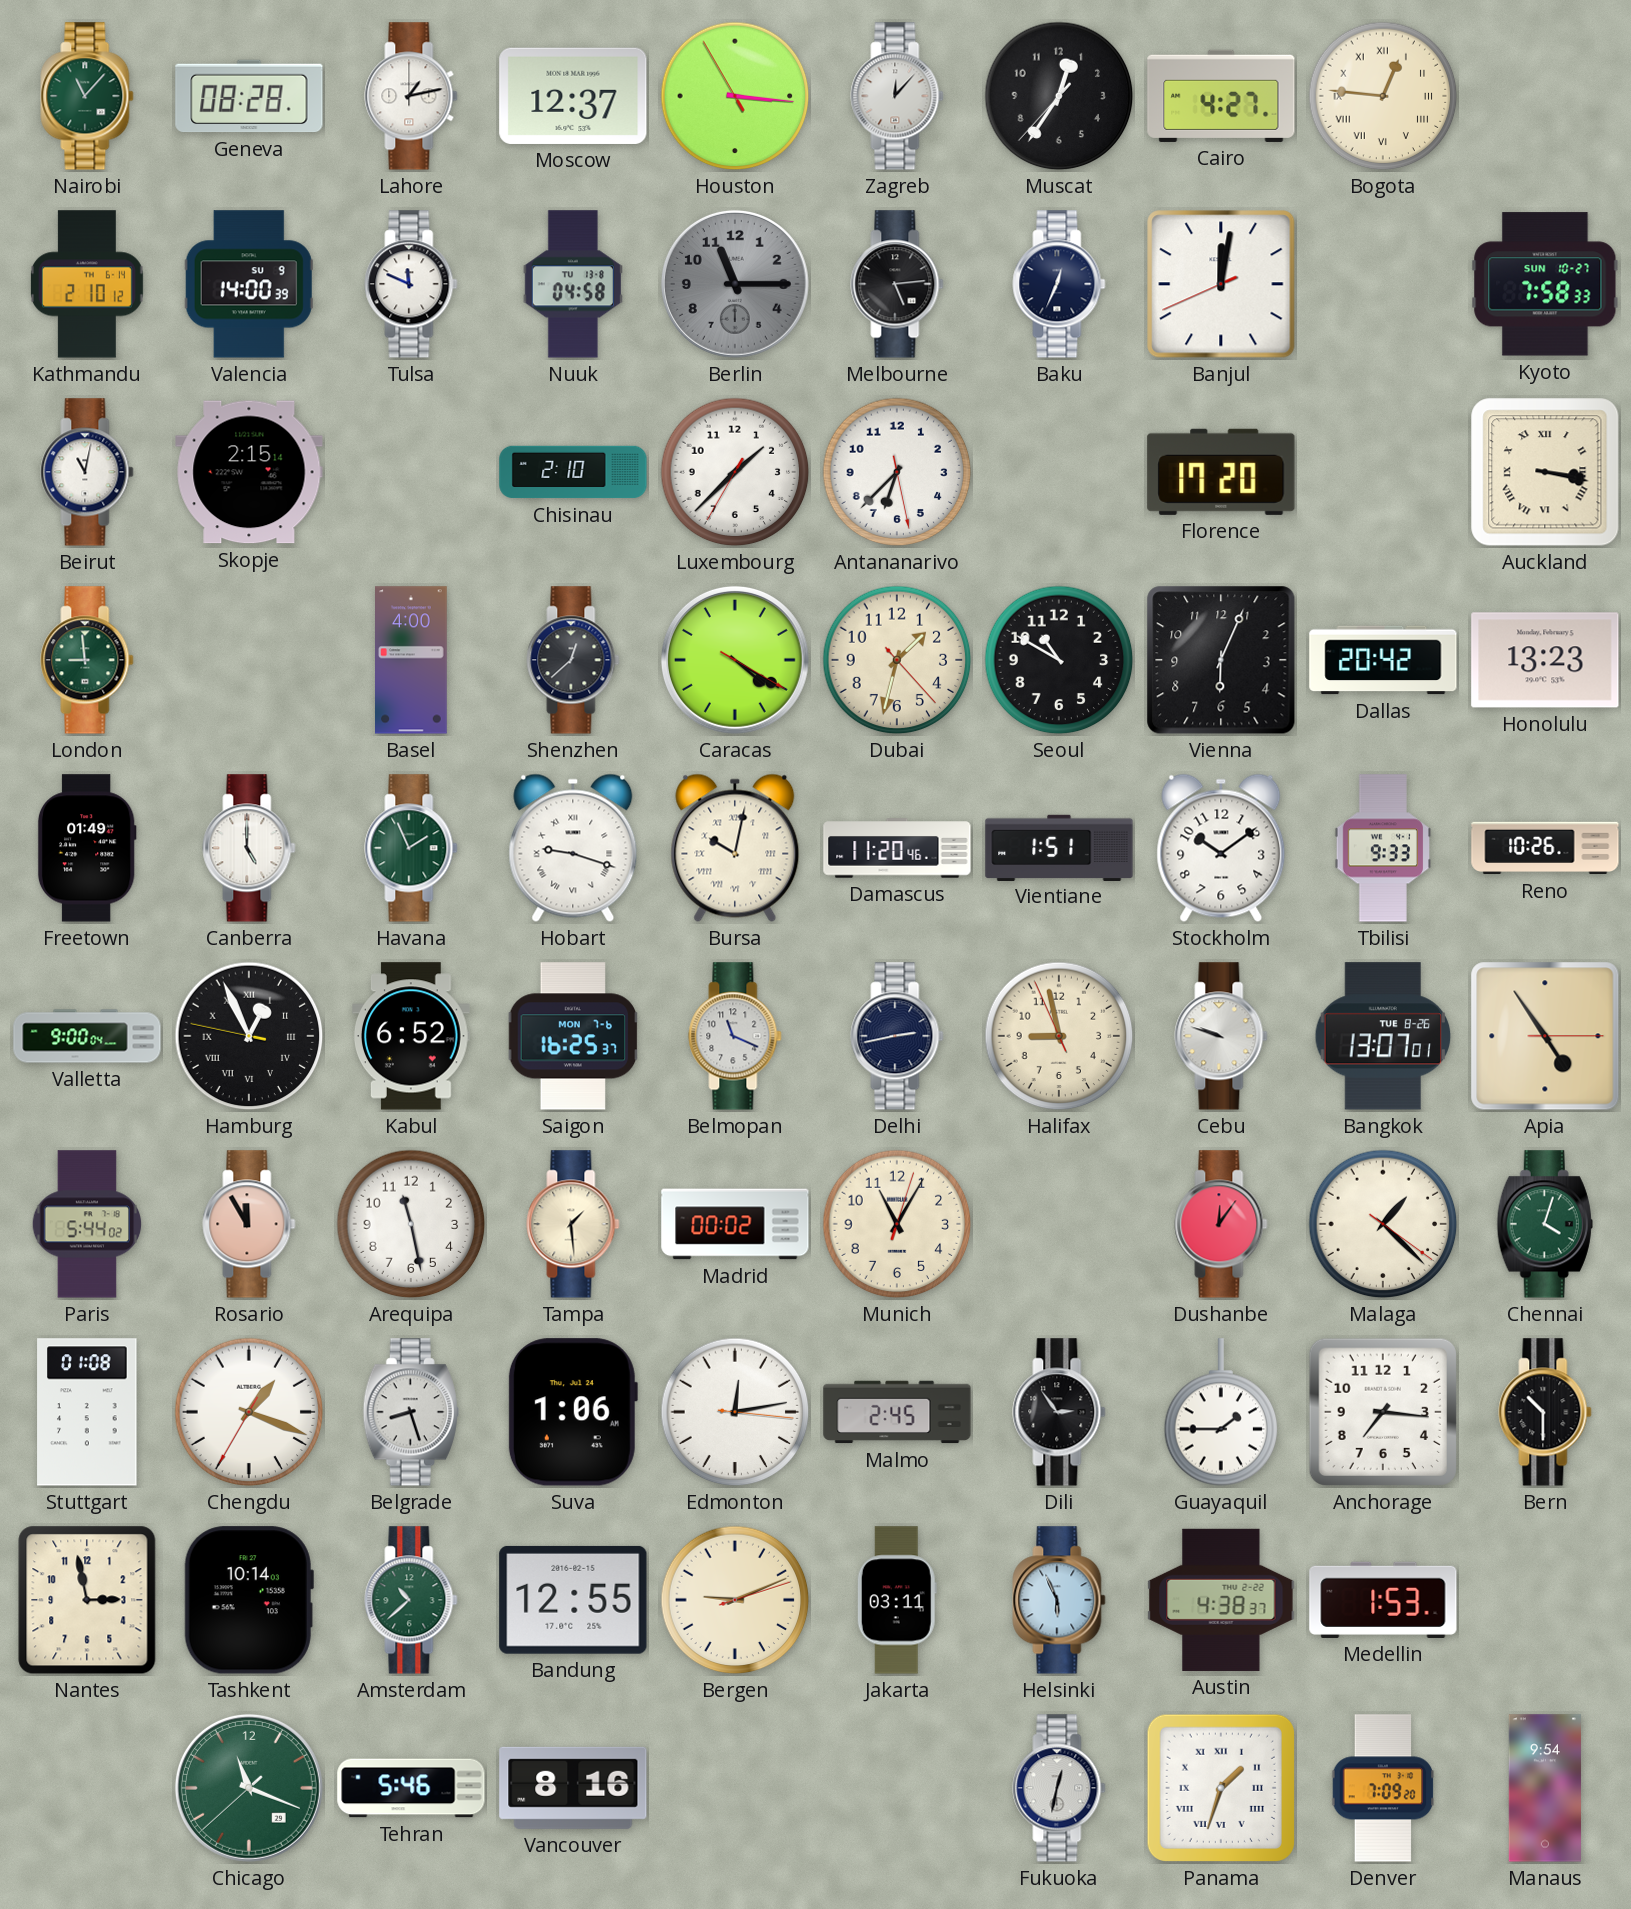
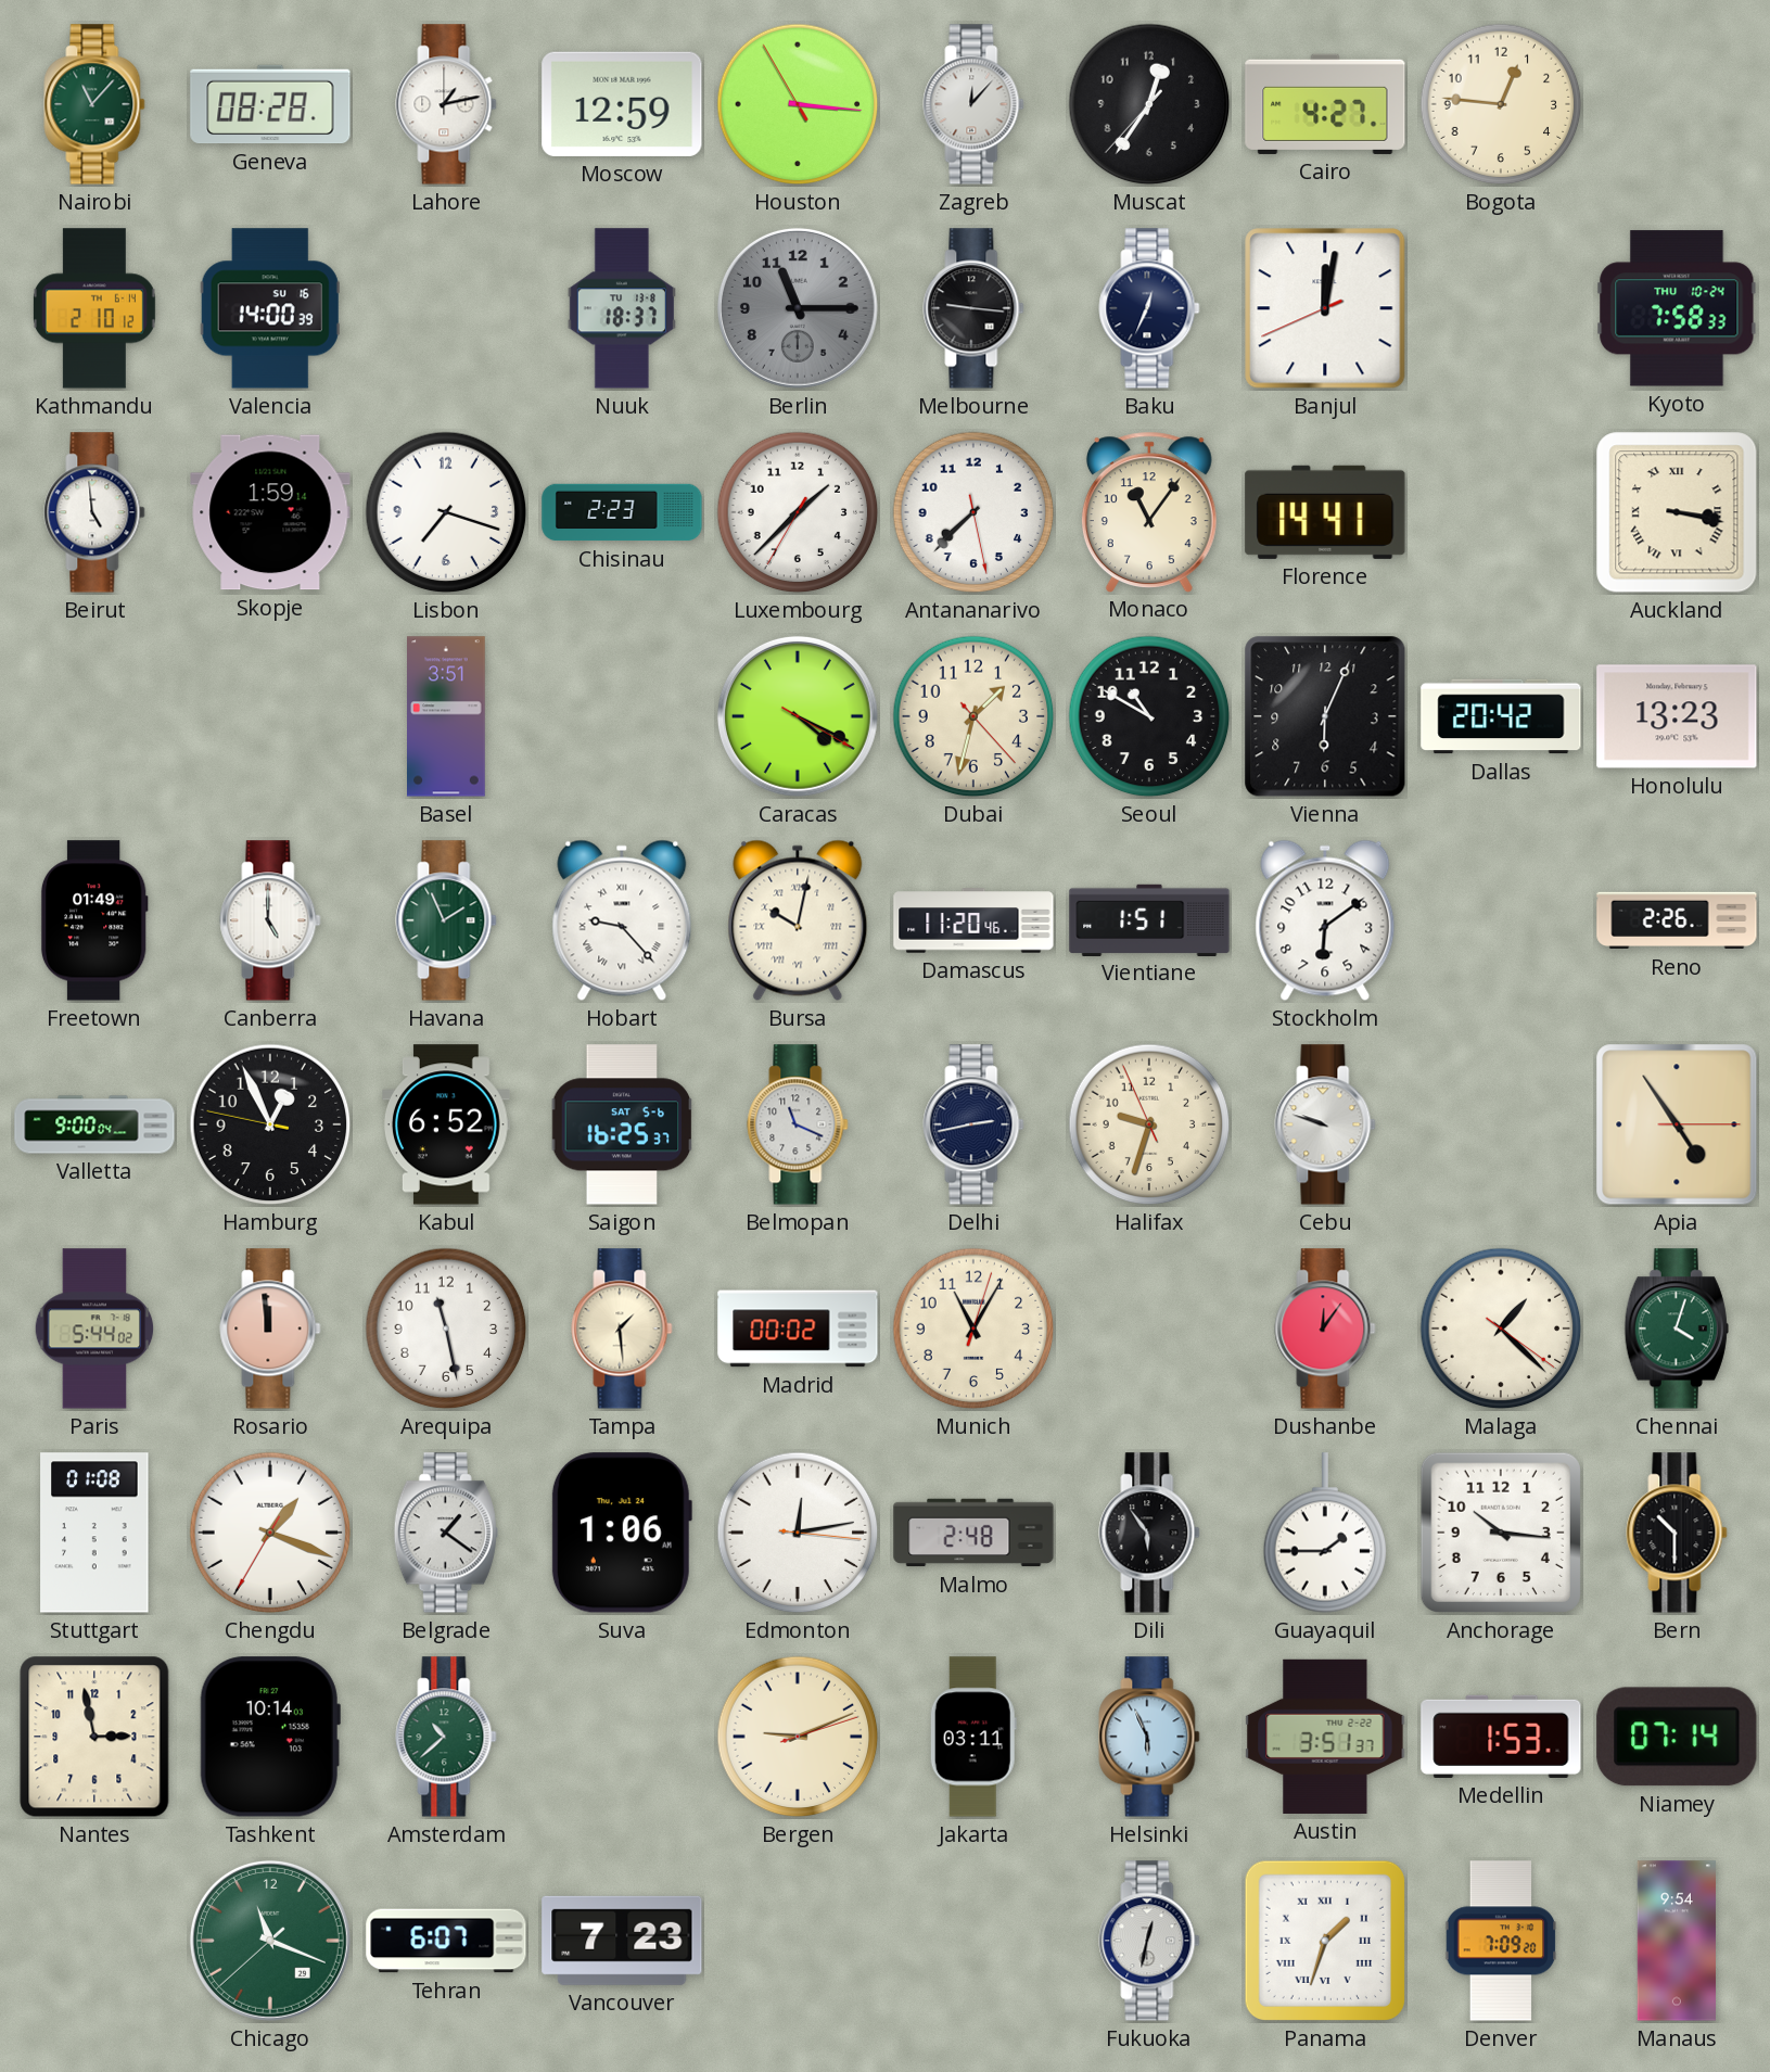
Moscow: 12:37 -> 12:59 (622, 104)
Bogota numerals: Roman -> Arabic (1501, 104)
Valencia date: SU 9 -> SU 16 (270, 308)
Tulsa: 11:49 -> none (411, 284)
Nuuk: 04:58 -> 18:37 (622, 308)
Melbourne: 5:14 -> 9:16 (973, 308)
Kyoto date: SUN 10-27 -> THU 10-24 (1677, 308)
Beirut: 11:02 -> 4:59 (94, 512)
Skopje: 2:15 -> 1:59 (270, 512)
Lisbon: none -> 7:18 (446, 512)
Chisinau: 2:10 -> 2:23 (622, 512)
Antananarivo: 6:37 -> 7:37 (973, 512)
Monaco: none -> 11:06 (1149, 511)
Florence: 17:20 -> 14:41 (1325, 512)
London: 8:59 -> none (87, 660)
Basel: 4:00 -> 3:51 (447, 716)
Shenzhen: 12:38 -> none (573, 660)
Caracas: 4:20 -> 4:19 (798, 716)
Hobart: 9:18 -> 9:23 (622, 920)
Stockholm: 10:09 -> 6:09 (1325, 920)
Tbilisi: 9:33 -> none (1383, 848)
Reno: 10:26 -> 2:26 (1677, 920)
Hamburg numerals: Roman -> Arabic (270, 1124)
Saigon date: MON 7-6 -> SAT 5-6 (622, 1124)
Halifax: 8:57 -> 9:32 (1149, 1124)
Bangkok: 13:07 -> none (1383, 1036)
Rosario: 11:55 -> 11:59 (270, 1329)
Belgrade: 8:27 -> 1:21 (446, 1533)
Malmo: 2:45 -> 2:48 (973, 1533)
Dili: 2:54 -> 5:54 (1149, 1533)
Anchorage: 7:16 -> 10:16 (1501, 1533)
Bandung: 12:55 -> none (573, 1600)
Austin: 4:38 -> 3:51 (1325, 1737)
Niamey: none -> 07:14 (1677, 1737)
Tehran: 5:46 -> 6:07 (446, 1941)
Vancouver: 8:16 -> 7:23 (622, 1941)
